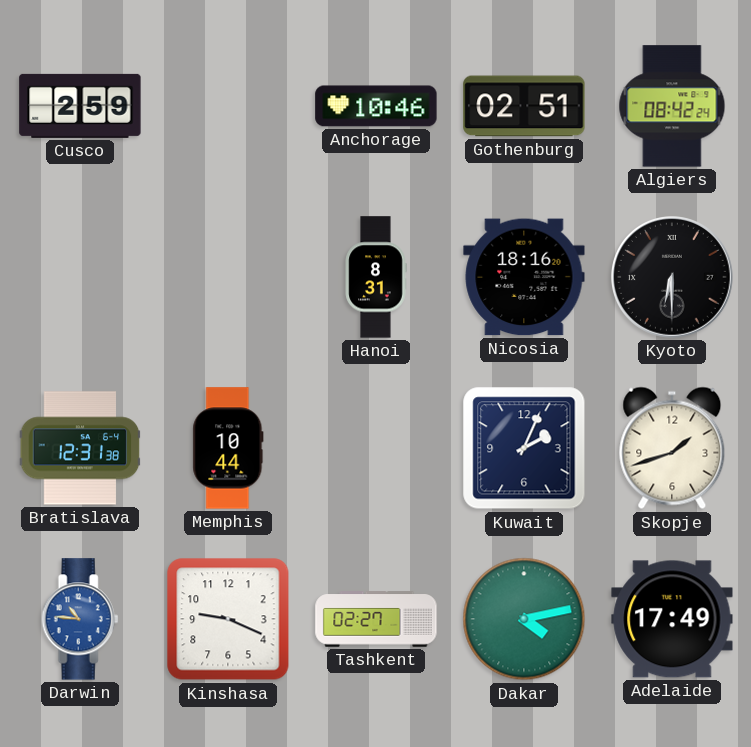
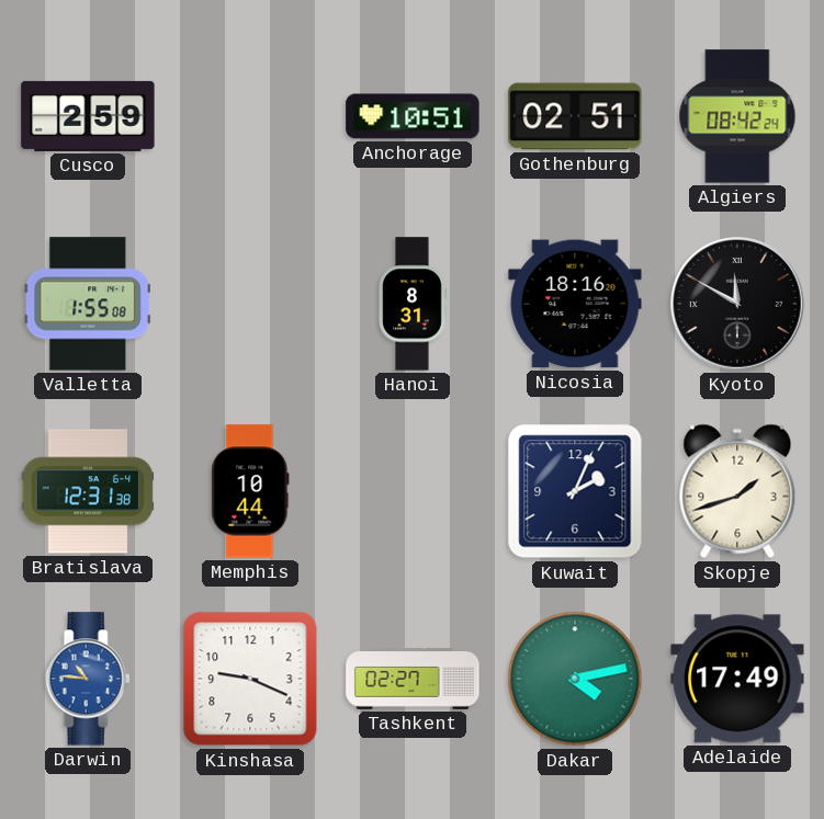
Anchorage: 10:46 -> 10:51 (413, 116)
Valletta: none -> 1:55 (87, 304)
Kyoto: 6:30 -> 11:50 (738, 305)
